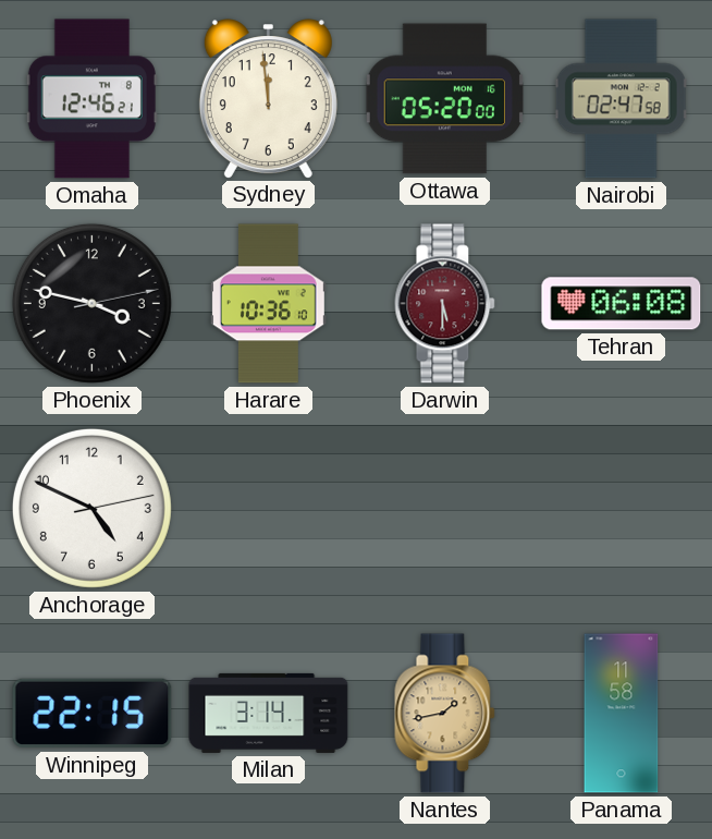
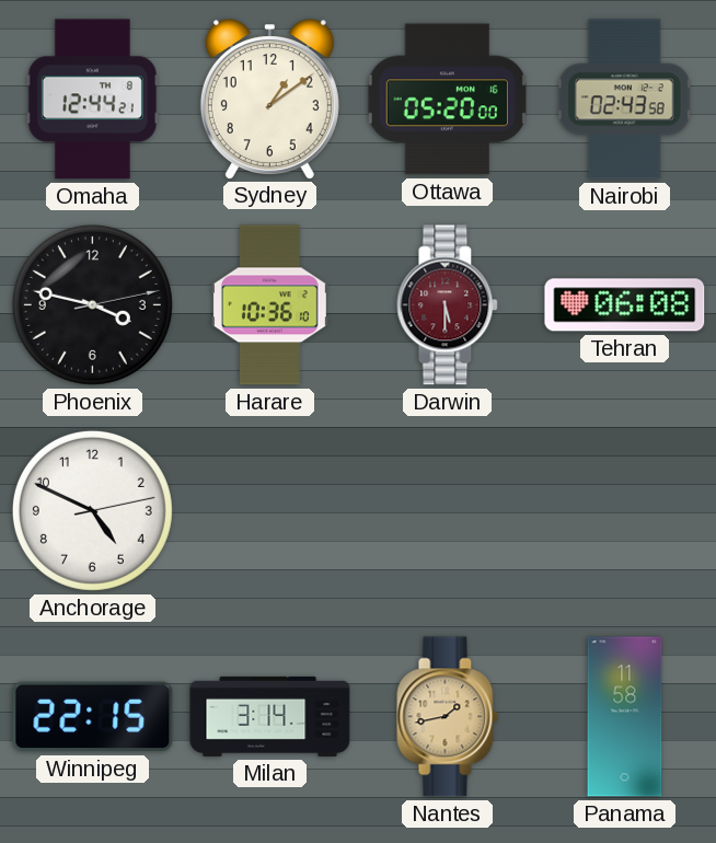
Omaha: 12:46 -> 12:44 (92, 100)
Sydney: 11:59 -> 1:09 (269, 99)
Nairobi: 02:47 -> 02:43 (624, 100)
